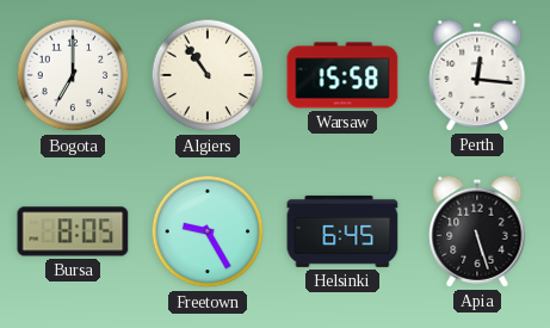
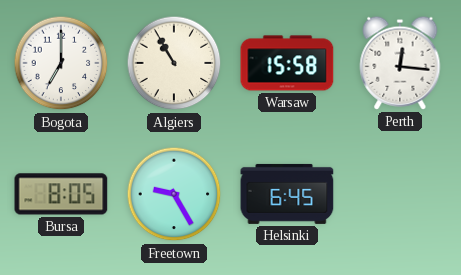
Algiers: 10:54 -> 10:55 (174, 63)
Apia: 5:27 -> none (477, 231)
